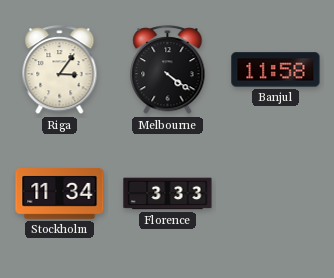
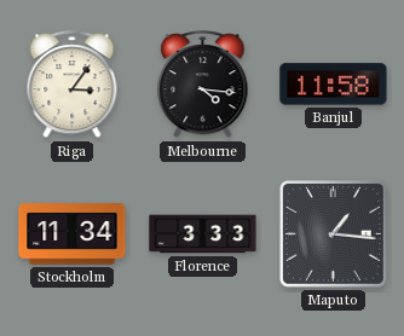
Melbourne: 4:21 -> 4:16 (203, 85)
Maputo: none -> 1:16 (333, 233)
